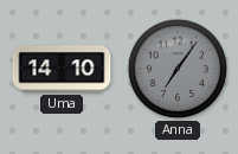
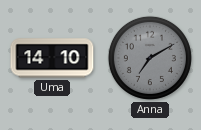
Anna: 7:06 -> 7:10 (150, 58)
